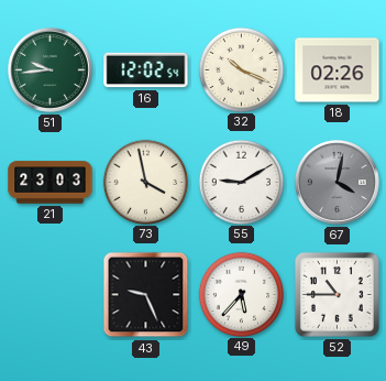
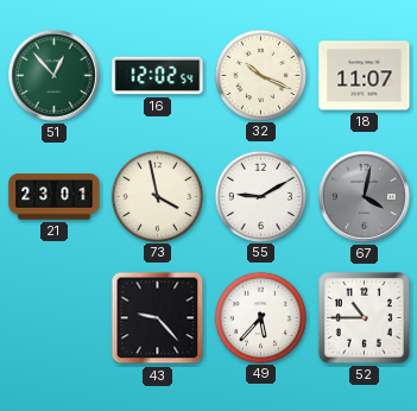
51: 9:44 -> 12:53 (53, 75)
18: 02:26 -> 11:07 (365, 76)
21: 23:03 -> 23:01 (55, 197)
43: 9:26 -> 9:23 (158, 318)
